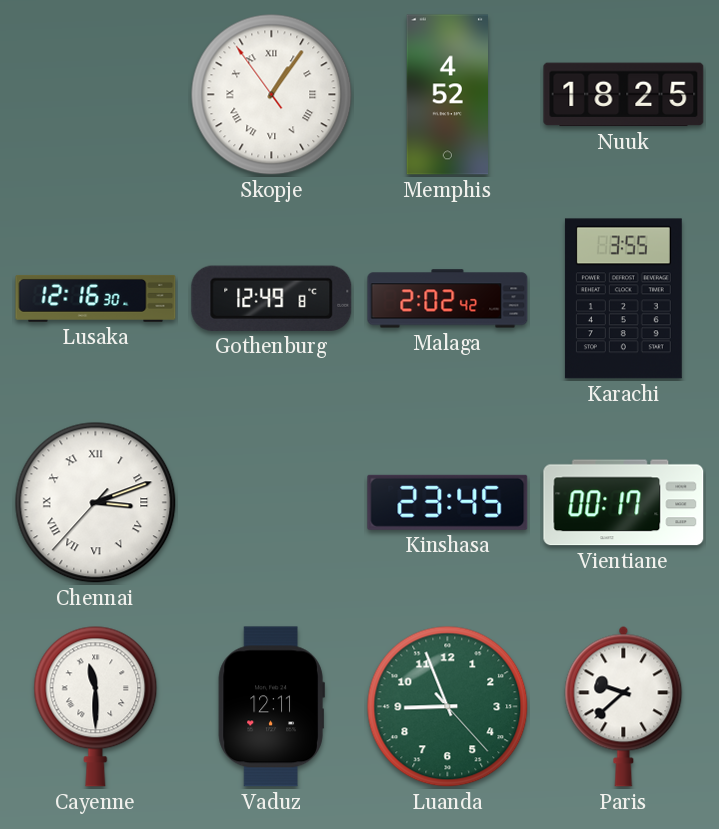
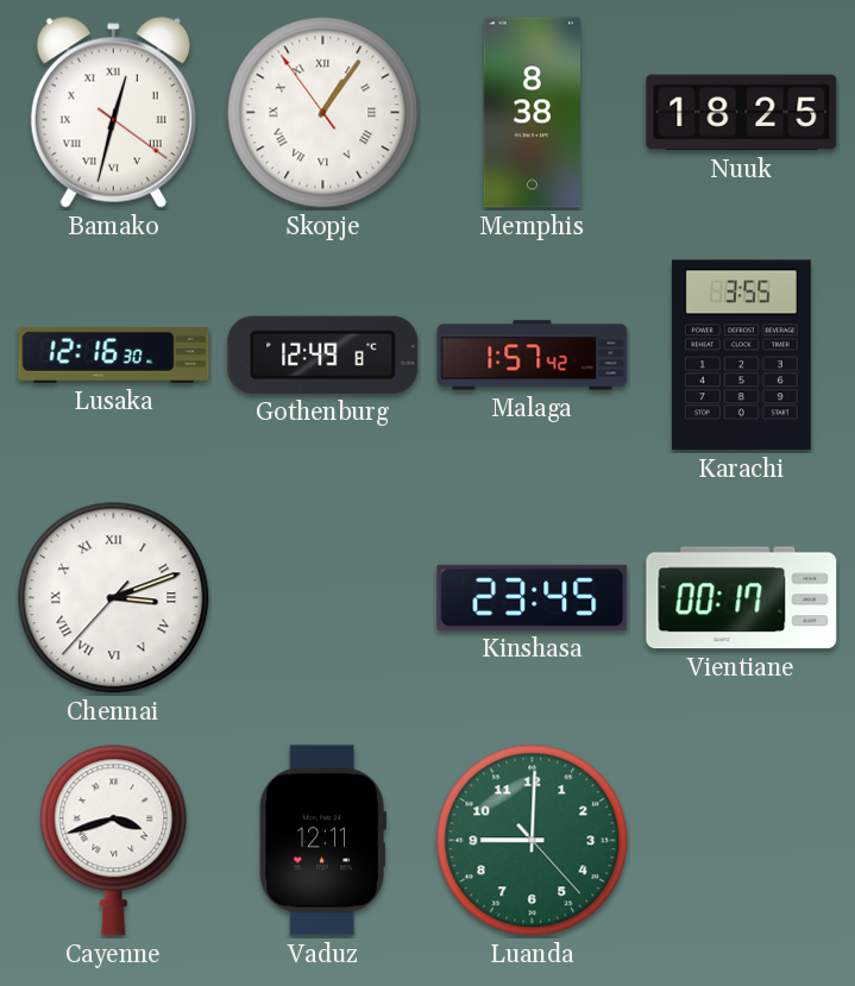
Bamako: none -> 12:32 (113, 113)
Memphis: 4:52 -> 8:38 (533, 113)
Malaga: 2:02 -> 1:57 (533, 356)
Cayenne: 11:30 -> 3:42 (114, 840)
Luanda: 8:56 -> 9:00 (533, 841)
Paris: 9:38 -> none (624, 706)
